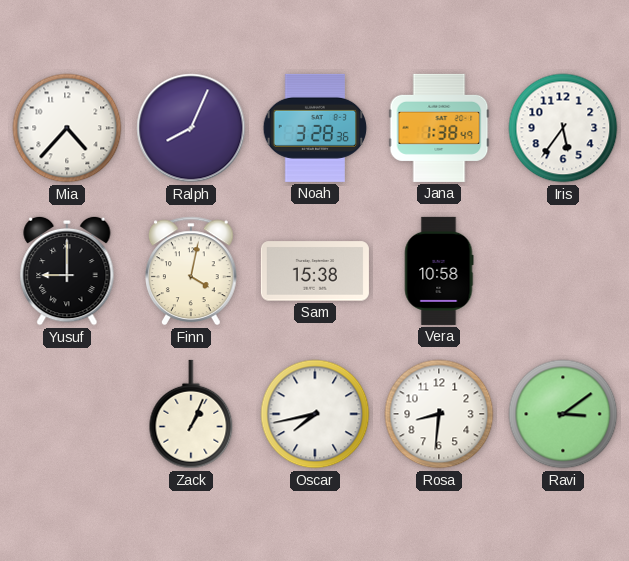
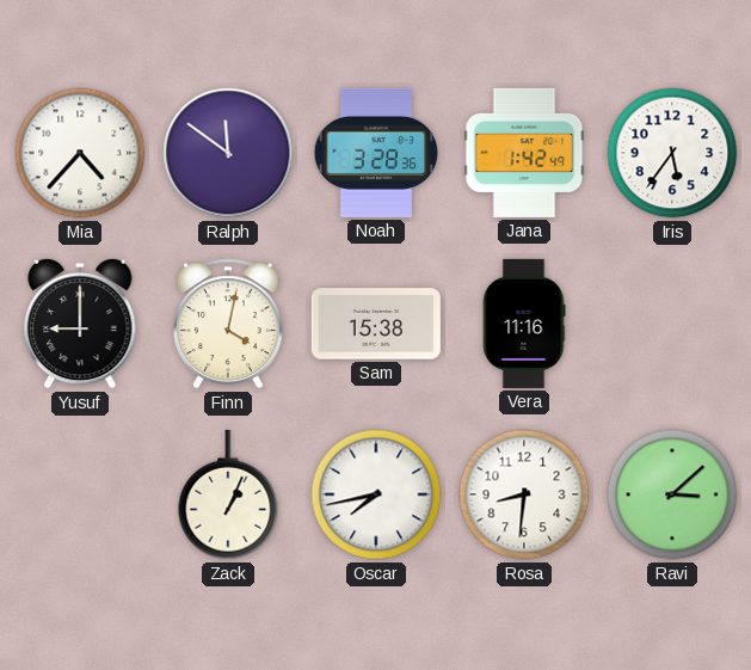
Ralph: 8:04 -> 11:51 (228, 153)
Jana: 1:38 -> 1:42 (524, 153)
Vera: 10:58 -> 11:16 (524, 324)
Ravi: 3:09 -> 3:08 (672, 494)
